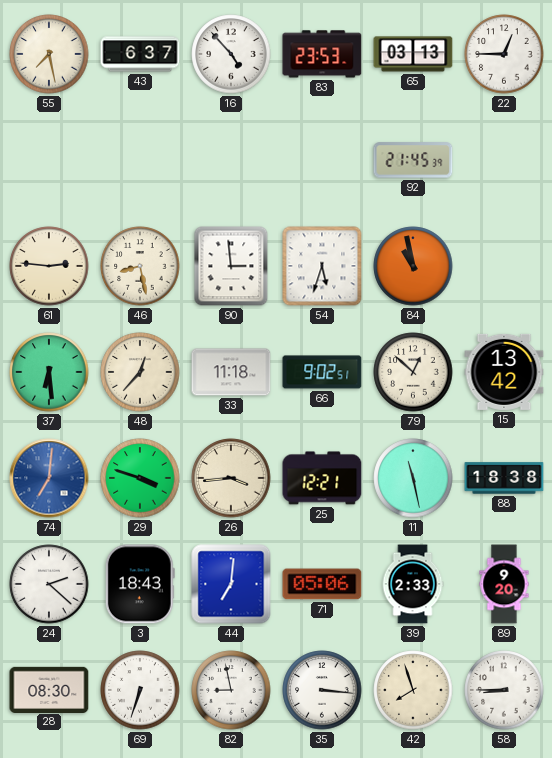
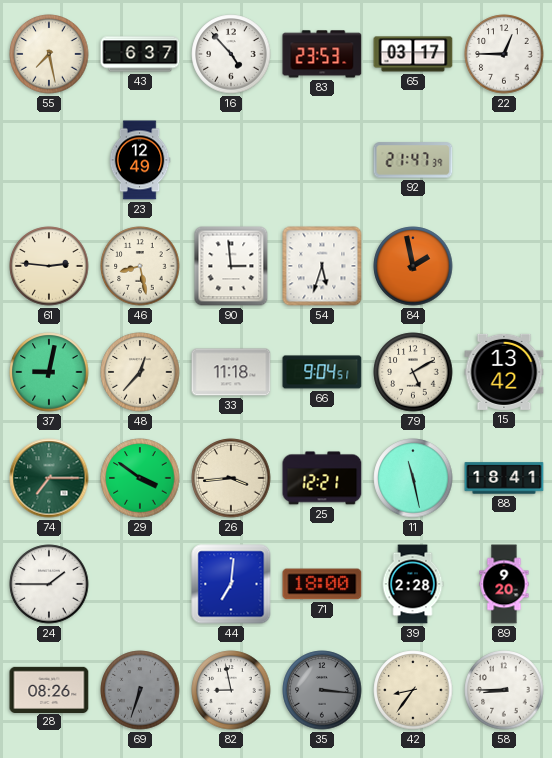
65: 03:13 -> 03:17 (413, 54)
23: none -> 12:49 (140, 160)
92: 21:45 -> 21:47 (413, 160)
84: 10:58 -> 1:58 (413, 266)
37: 6:29 -> 9:02 (49, 372)
66: 9:02 -> 9:04 (322, 372)
79: 12:52 -> 5:10 (413, 372)
74: 7:01 -> 7:15 (49, 478)
74 dial: blue -> green (49, 478)
29: 3:48 -> 3:51 (140, 478)
88: 18:38 -> 18:41 (504, 478)
24: 2:22 -> 1:45 (49, 584)
3: 18:43 -> none (140, 584)
71: 05:06 -> 18:00 (322, 584)
39: 2:33 -> 2:28 (413, 584)
28: 08:30 -> 08:26 (49, 689)
69 dial: white -> grey (140, 690)
35 dial: white -> grey (322, 690)
42: 7:57 -> 8:36 (413, 690)
